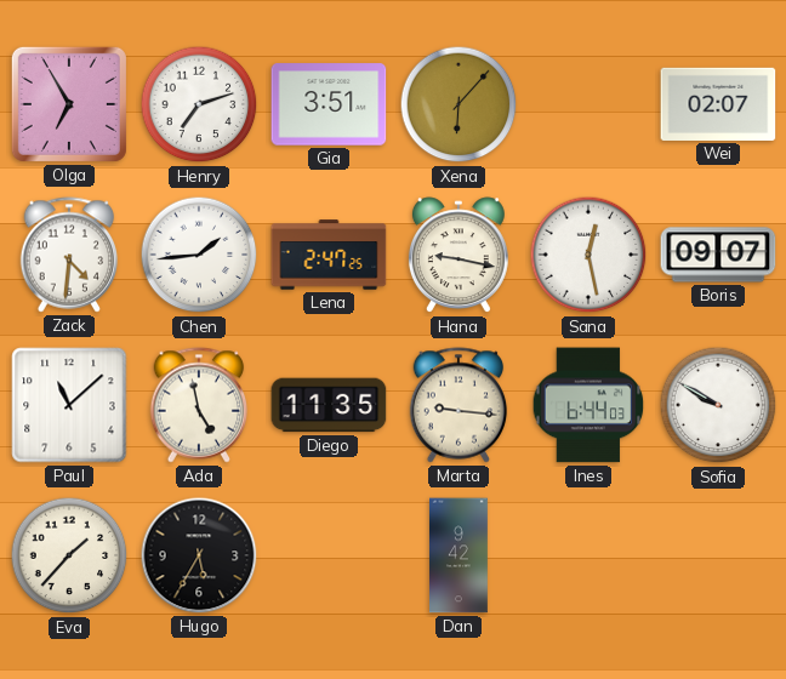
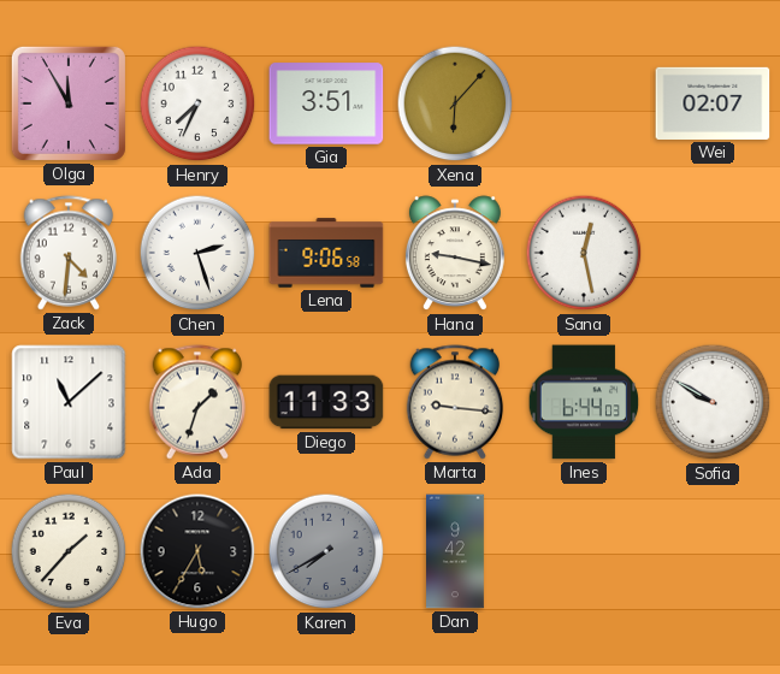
Olga: 6:55 -> 11:55 (69, 104)
Henry: 7:12 -> 7:34 (197, 104)
Chen: 1:44 -> 2:27 (197, 253)
Lena: 2:47 -> 9:06 (326, 253)
Boris: 09:07 -> none (718, 255)
Ada: 4:58 -> 1:33 (197, 402)
Diego: 11:35 -> 11:33 (326, 402)
Karen: none -> 7:40 (326, 551)
